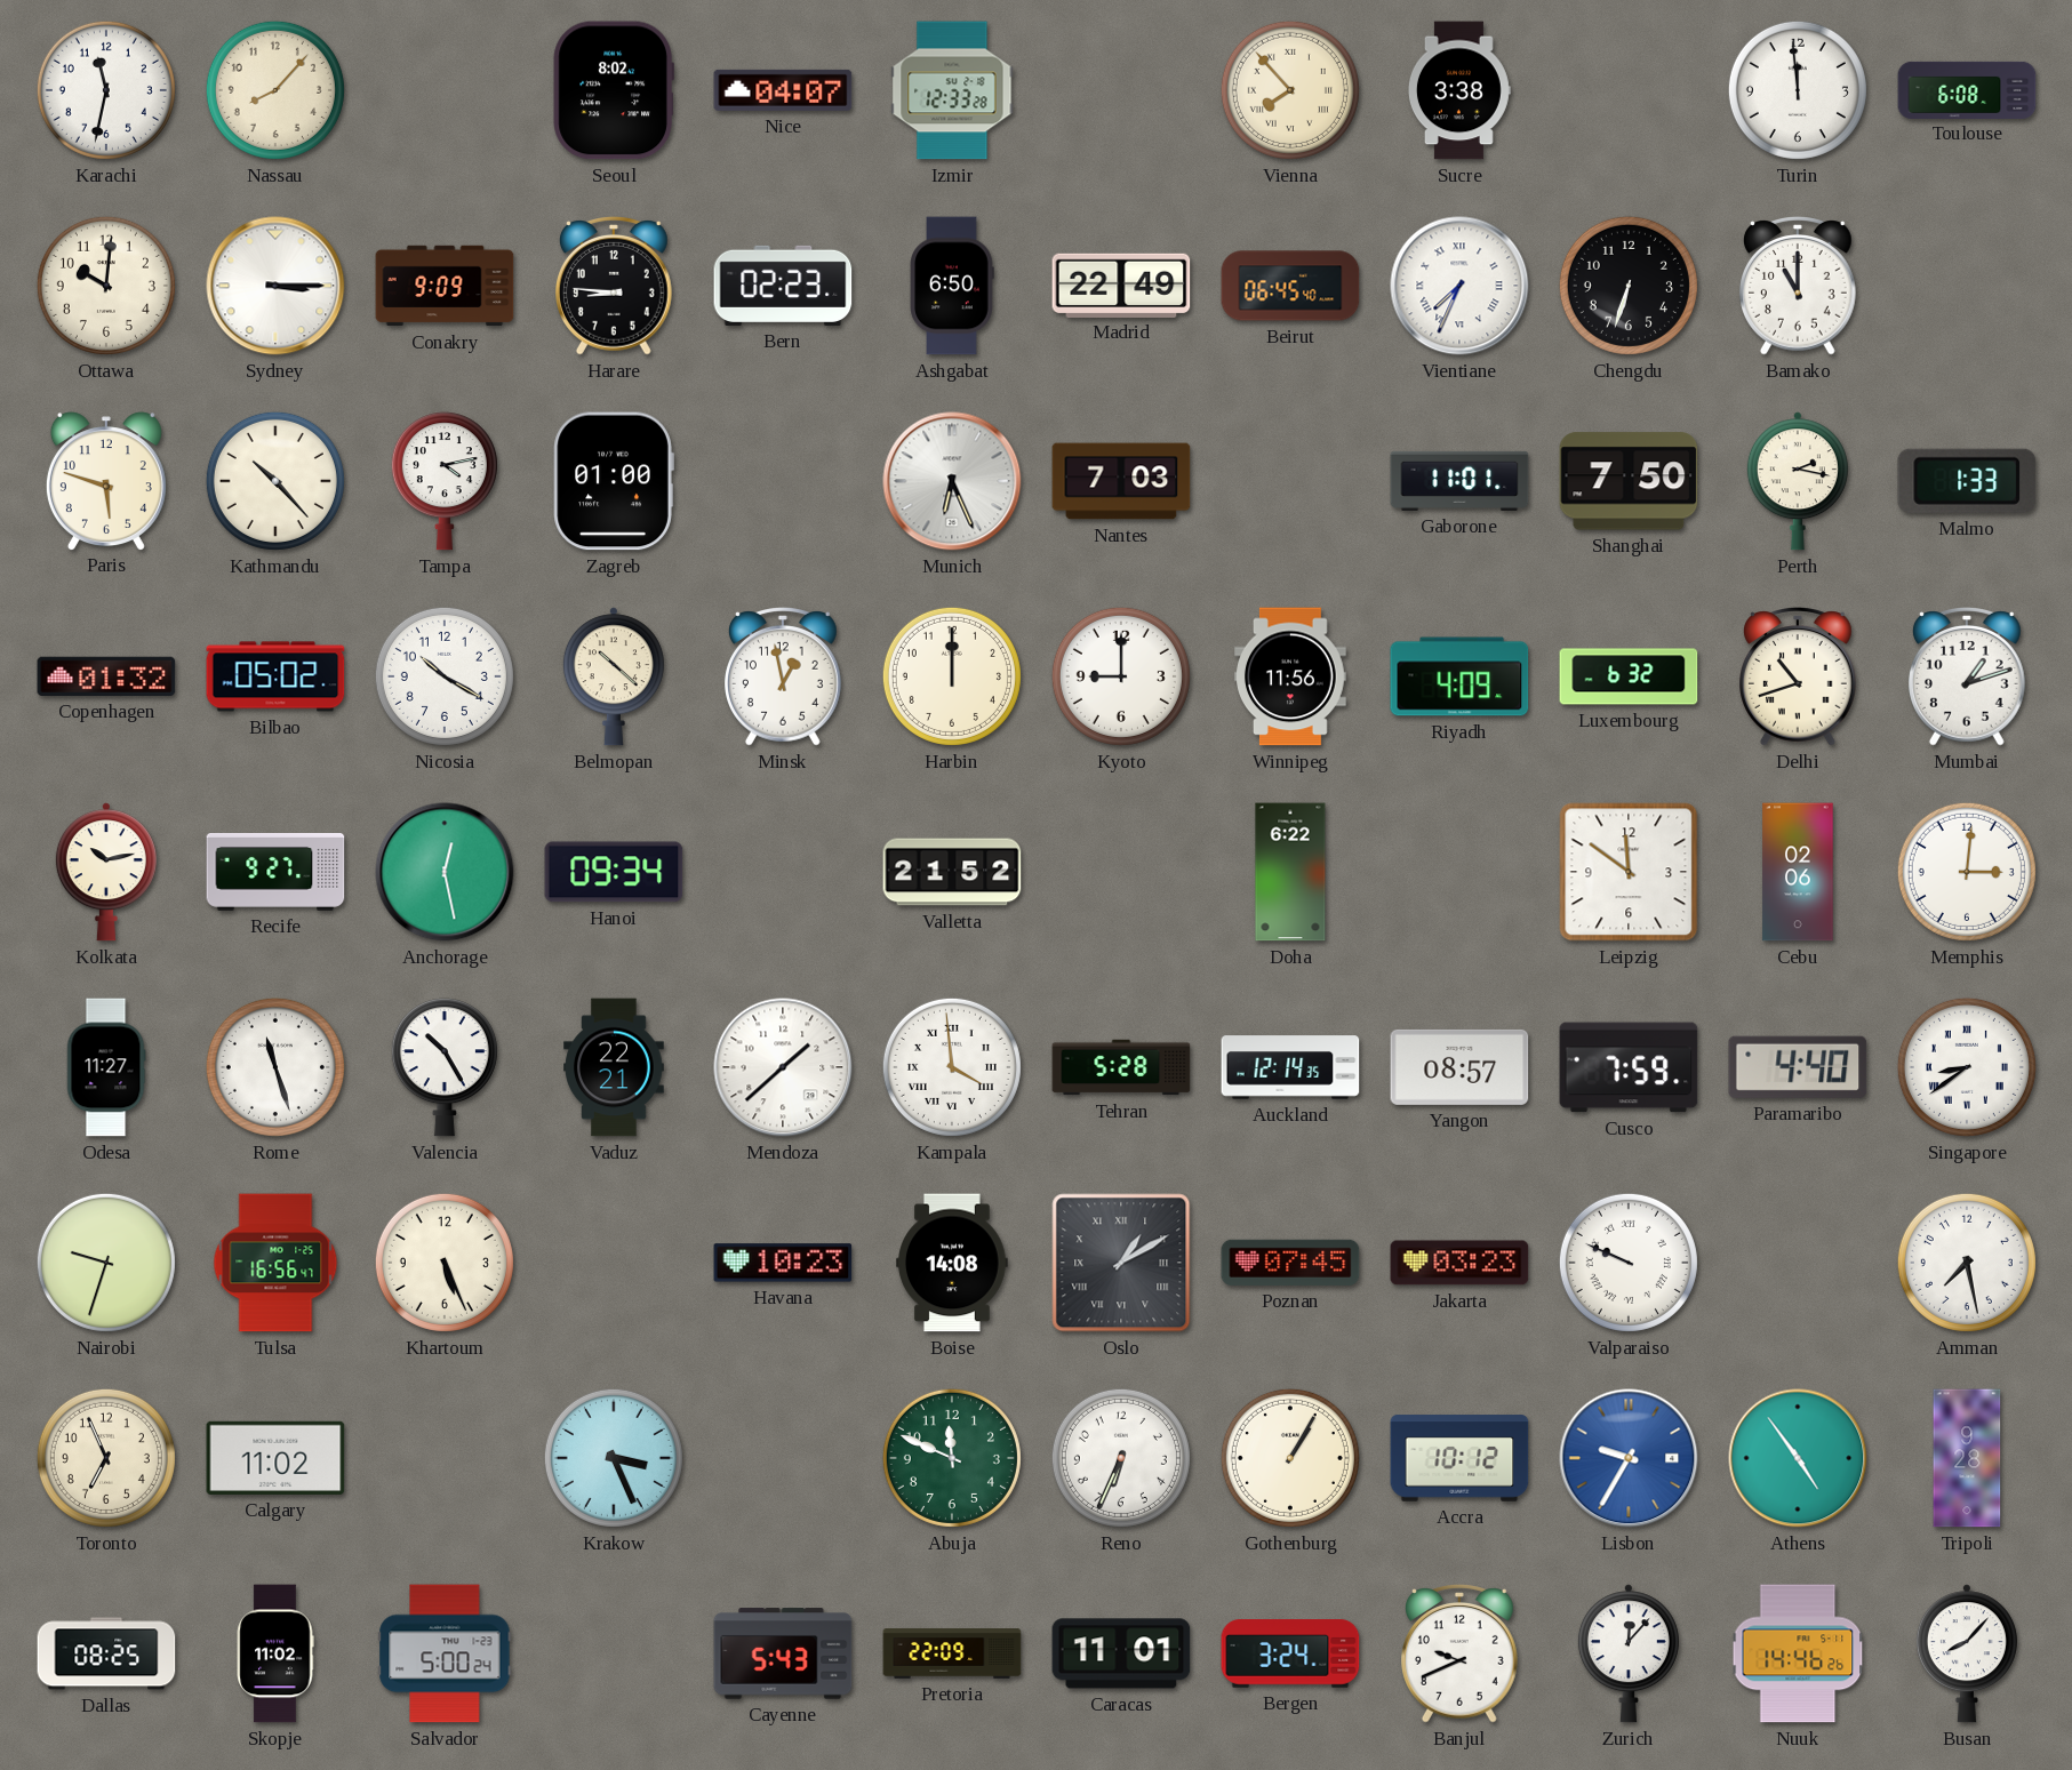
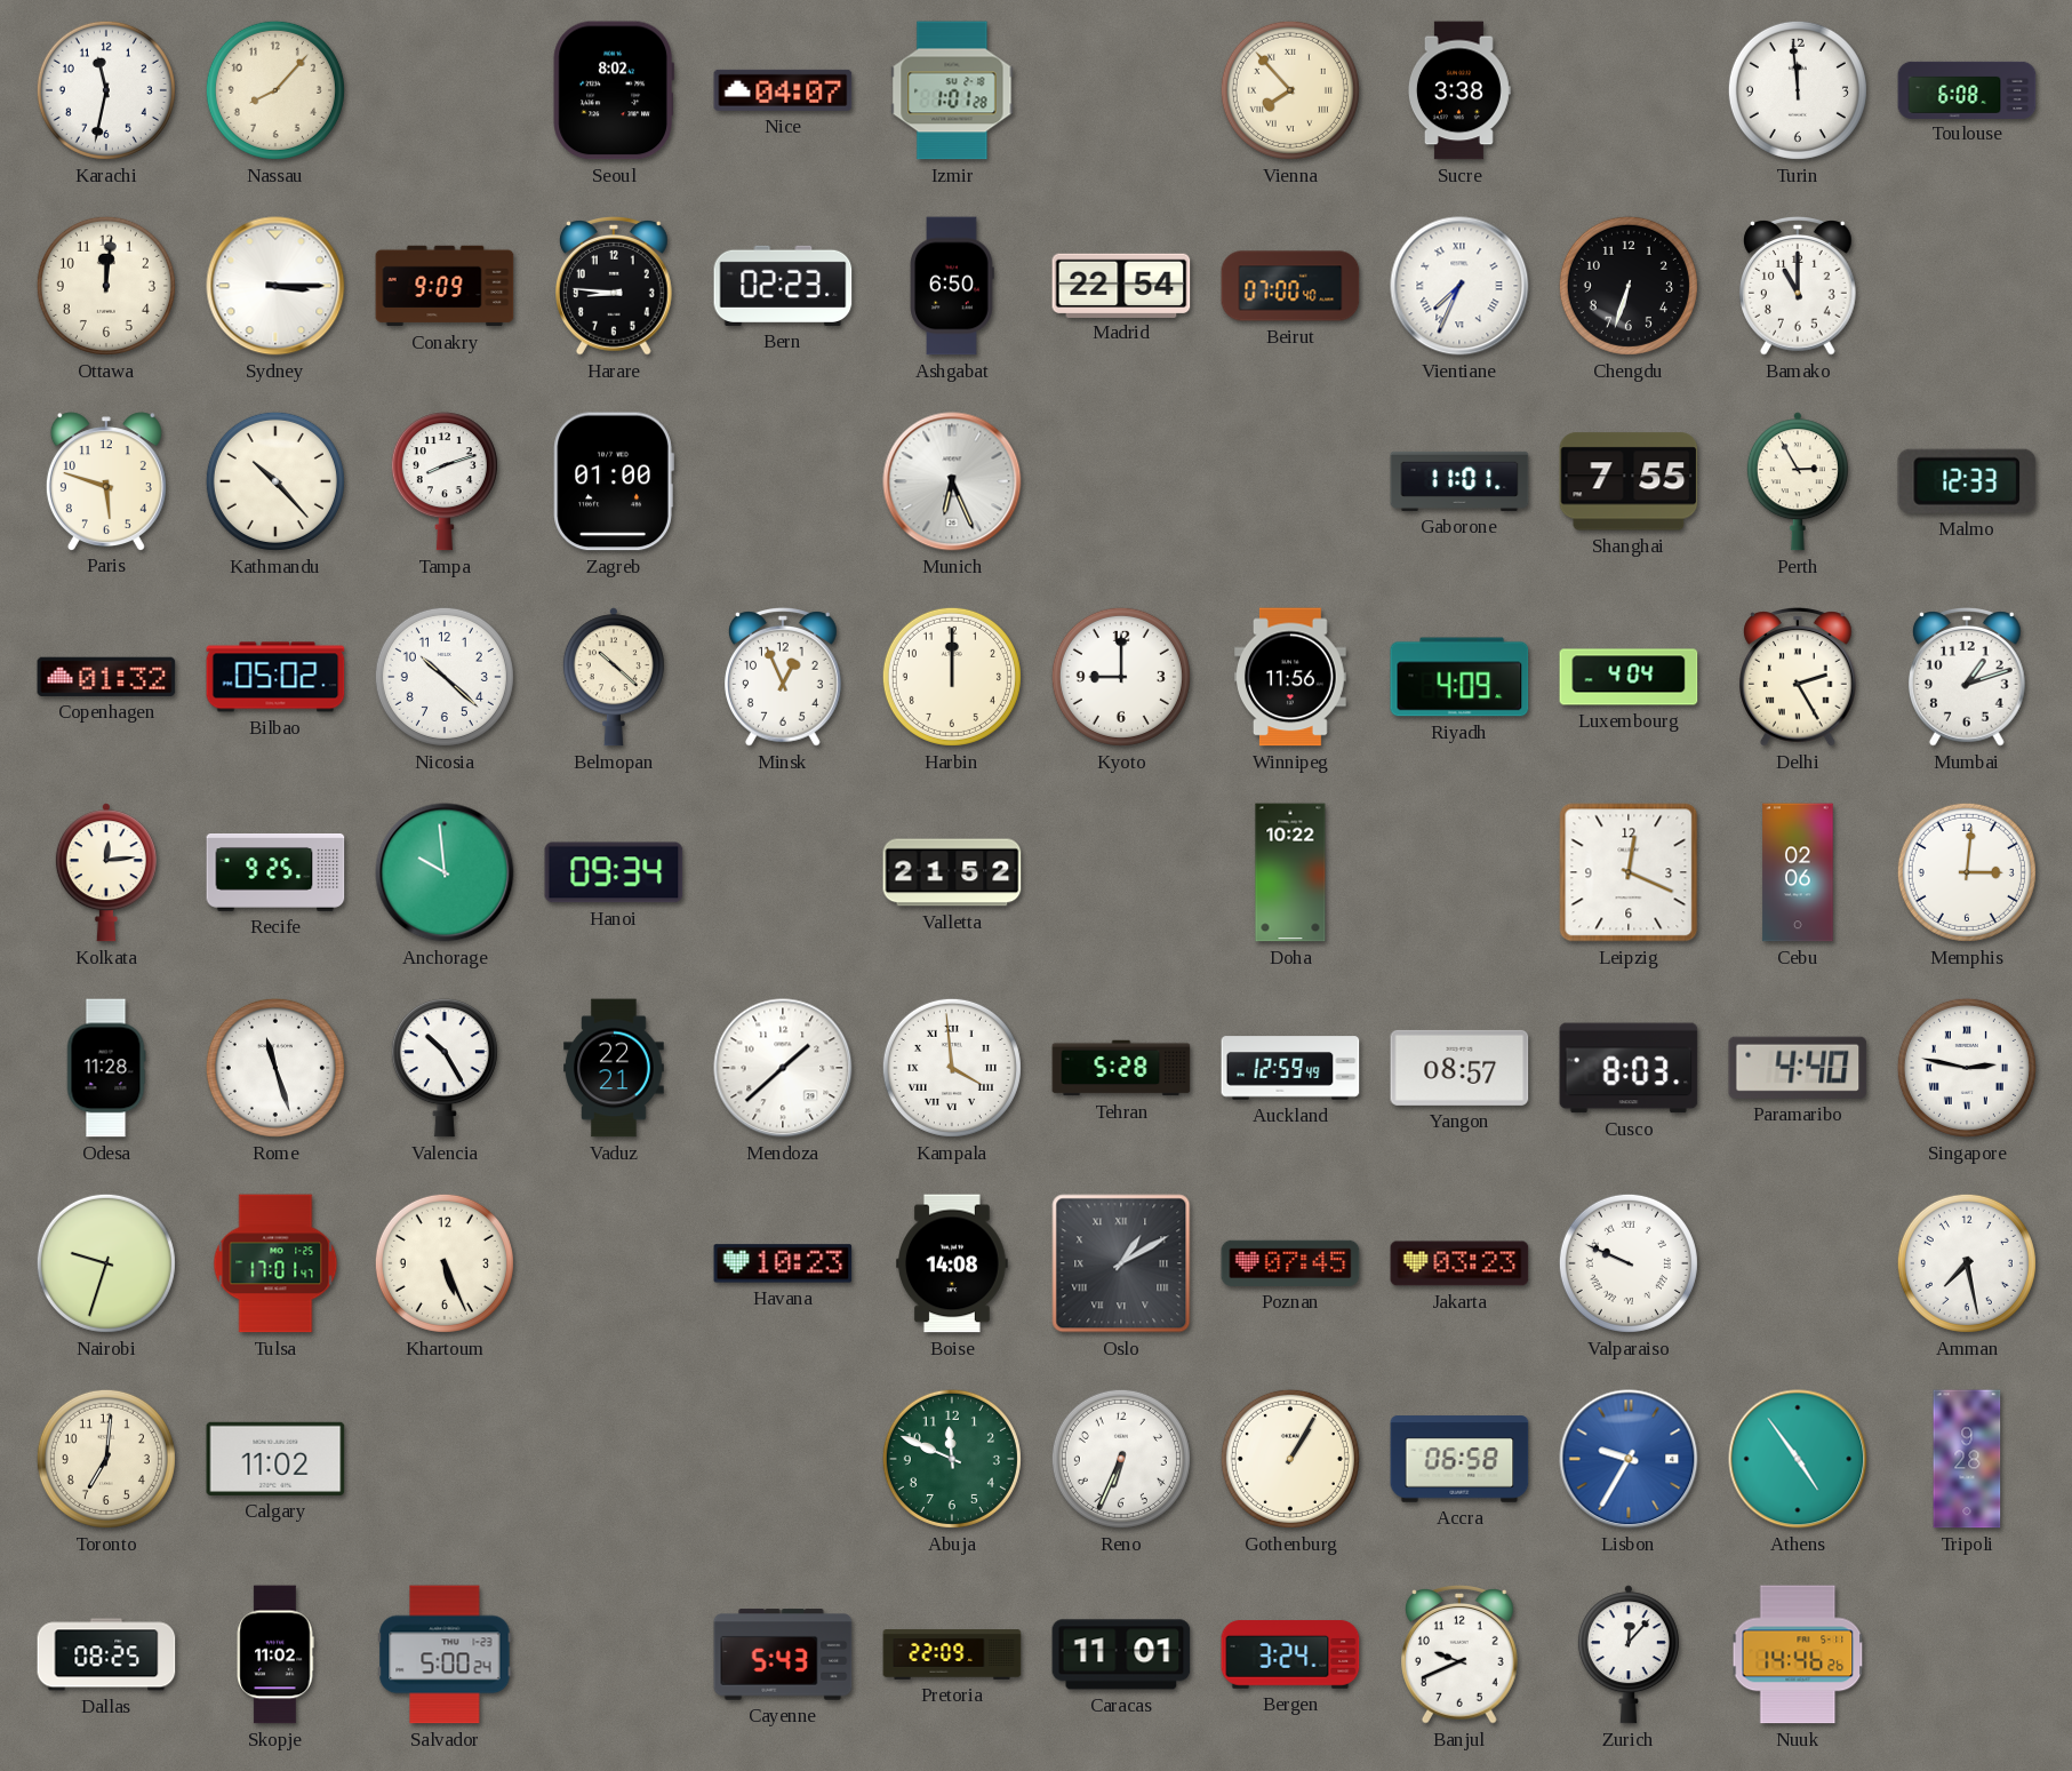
Izmir: 12:33 -> 1:01 (952, 90)
Ottawa: 10:01 -> 12:01 (106, 286)
Madrid: 22:49 -> 22:54 (1121, 285)
Beirut: 06:45 -> 07:00 (1290, 286)
Tampa: 4:13 -> 8:12 (445, 481)
Nantes: 7:03 -> none (1121, 481)
Shanghai: 7:50 -> 7:55 (1629, 481)
Perth: 2:17 -> 2:55 (1798, 481)
Malmo: 1:33 -> 12:33 (1967, 481)
Nicosia: 10:20 -> 10:22 (445, 677)
Minsk: 12:58 -> 12:56 (784, 677)
Luxembourg: 6:32 -> 4:04 (1629, 677)
Delhi: 10:42 -> 2:25 (1799, 677)
Kolkata: 10:13 -> 12:14 (106, 872)
Recife: 9:27 -> 9:25 (275, 873)
Anchorage: 12:28 -> 9:59 (445, 872)
Doha: 6:22 -> 10:22 (1290, 872)
Leipzig: 11:51 -> 12:19 (1629, 872)
Odesa: 11:27 -> 11:28 (106, 1068)
Auckland: 12:14 -> 12:59 (1290, 1068)
Cusco: 7:59 -> 8:03 (1629, 1068)
Singapore: 8:39 -> 2:47 (1967, 1068)
Tulsa: 16:56 -> 17:01 (275, 1263)
Toronto: 6:56 -> 7:01 (106, 1459)
Krakow: 3:26 -> none (614, 1458)
Accra: 10:12 -> 06:58 (1459, 1459)
Busan: 8:07 -> none (1967, 1653)
